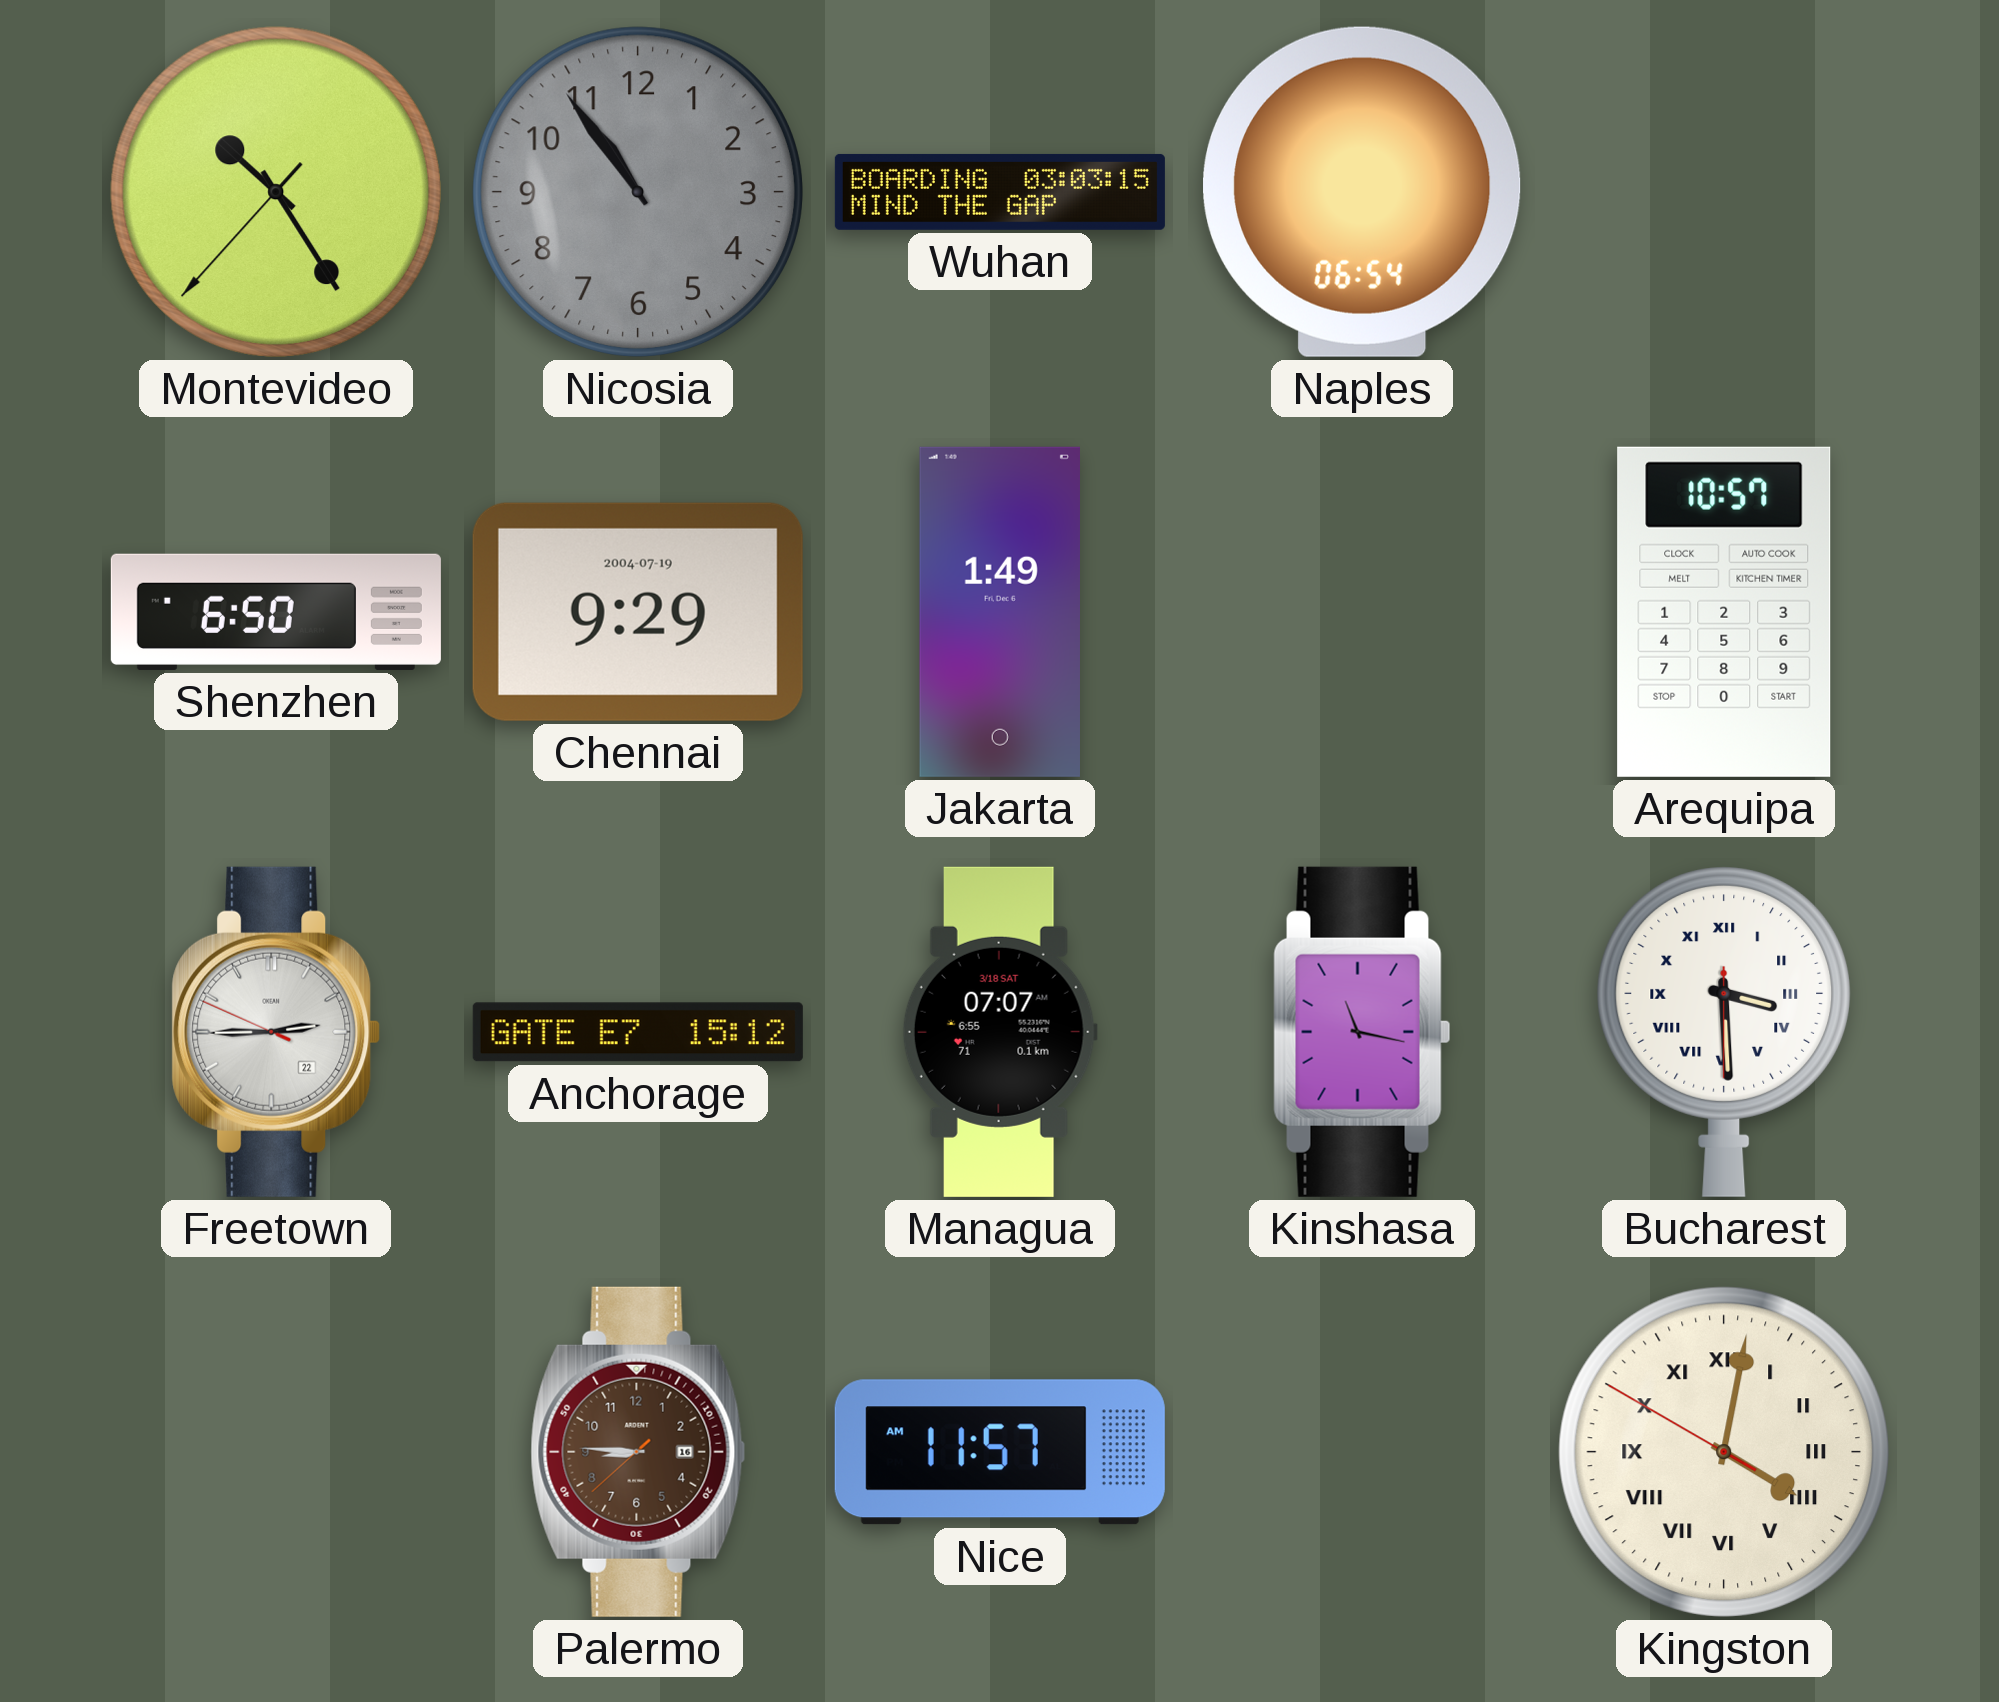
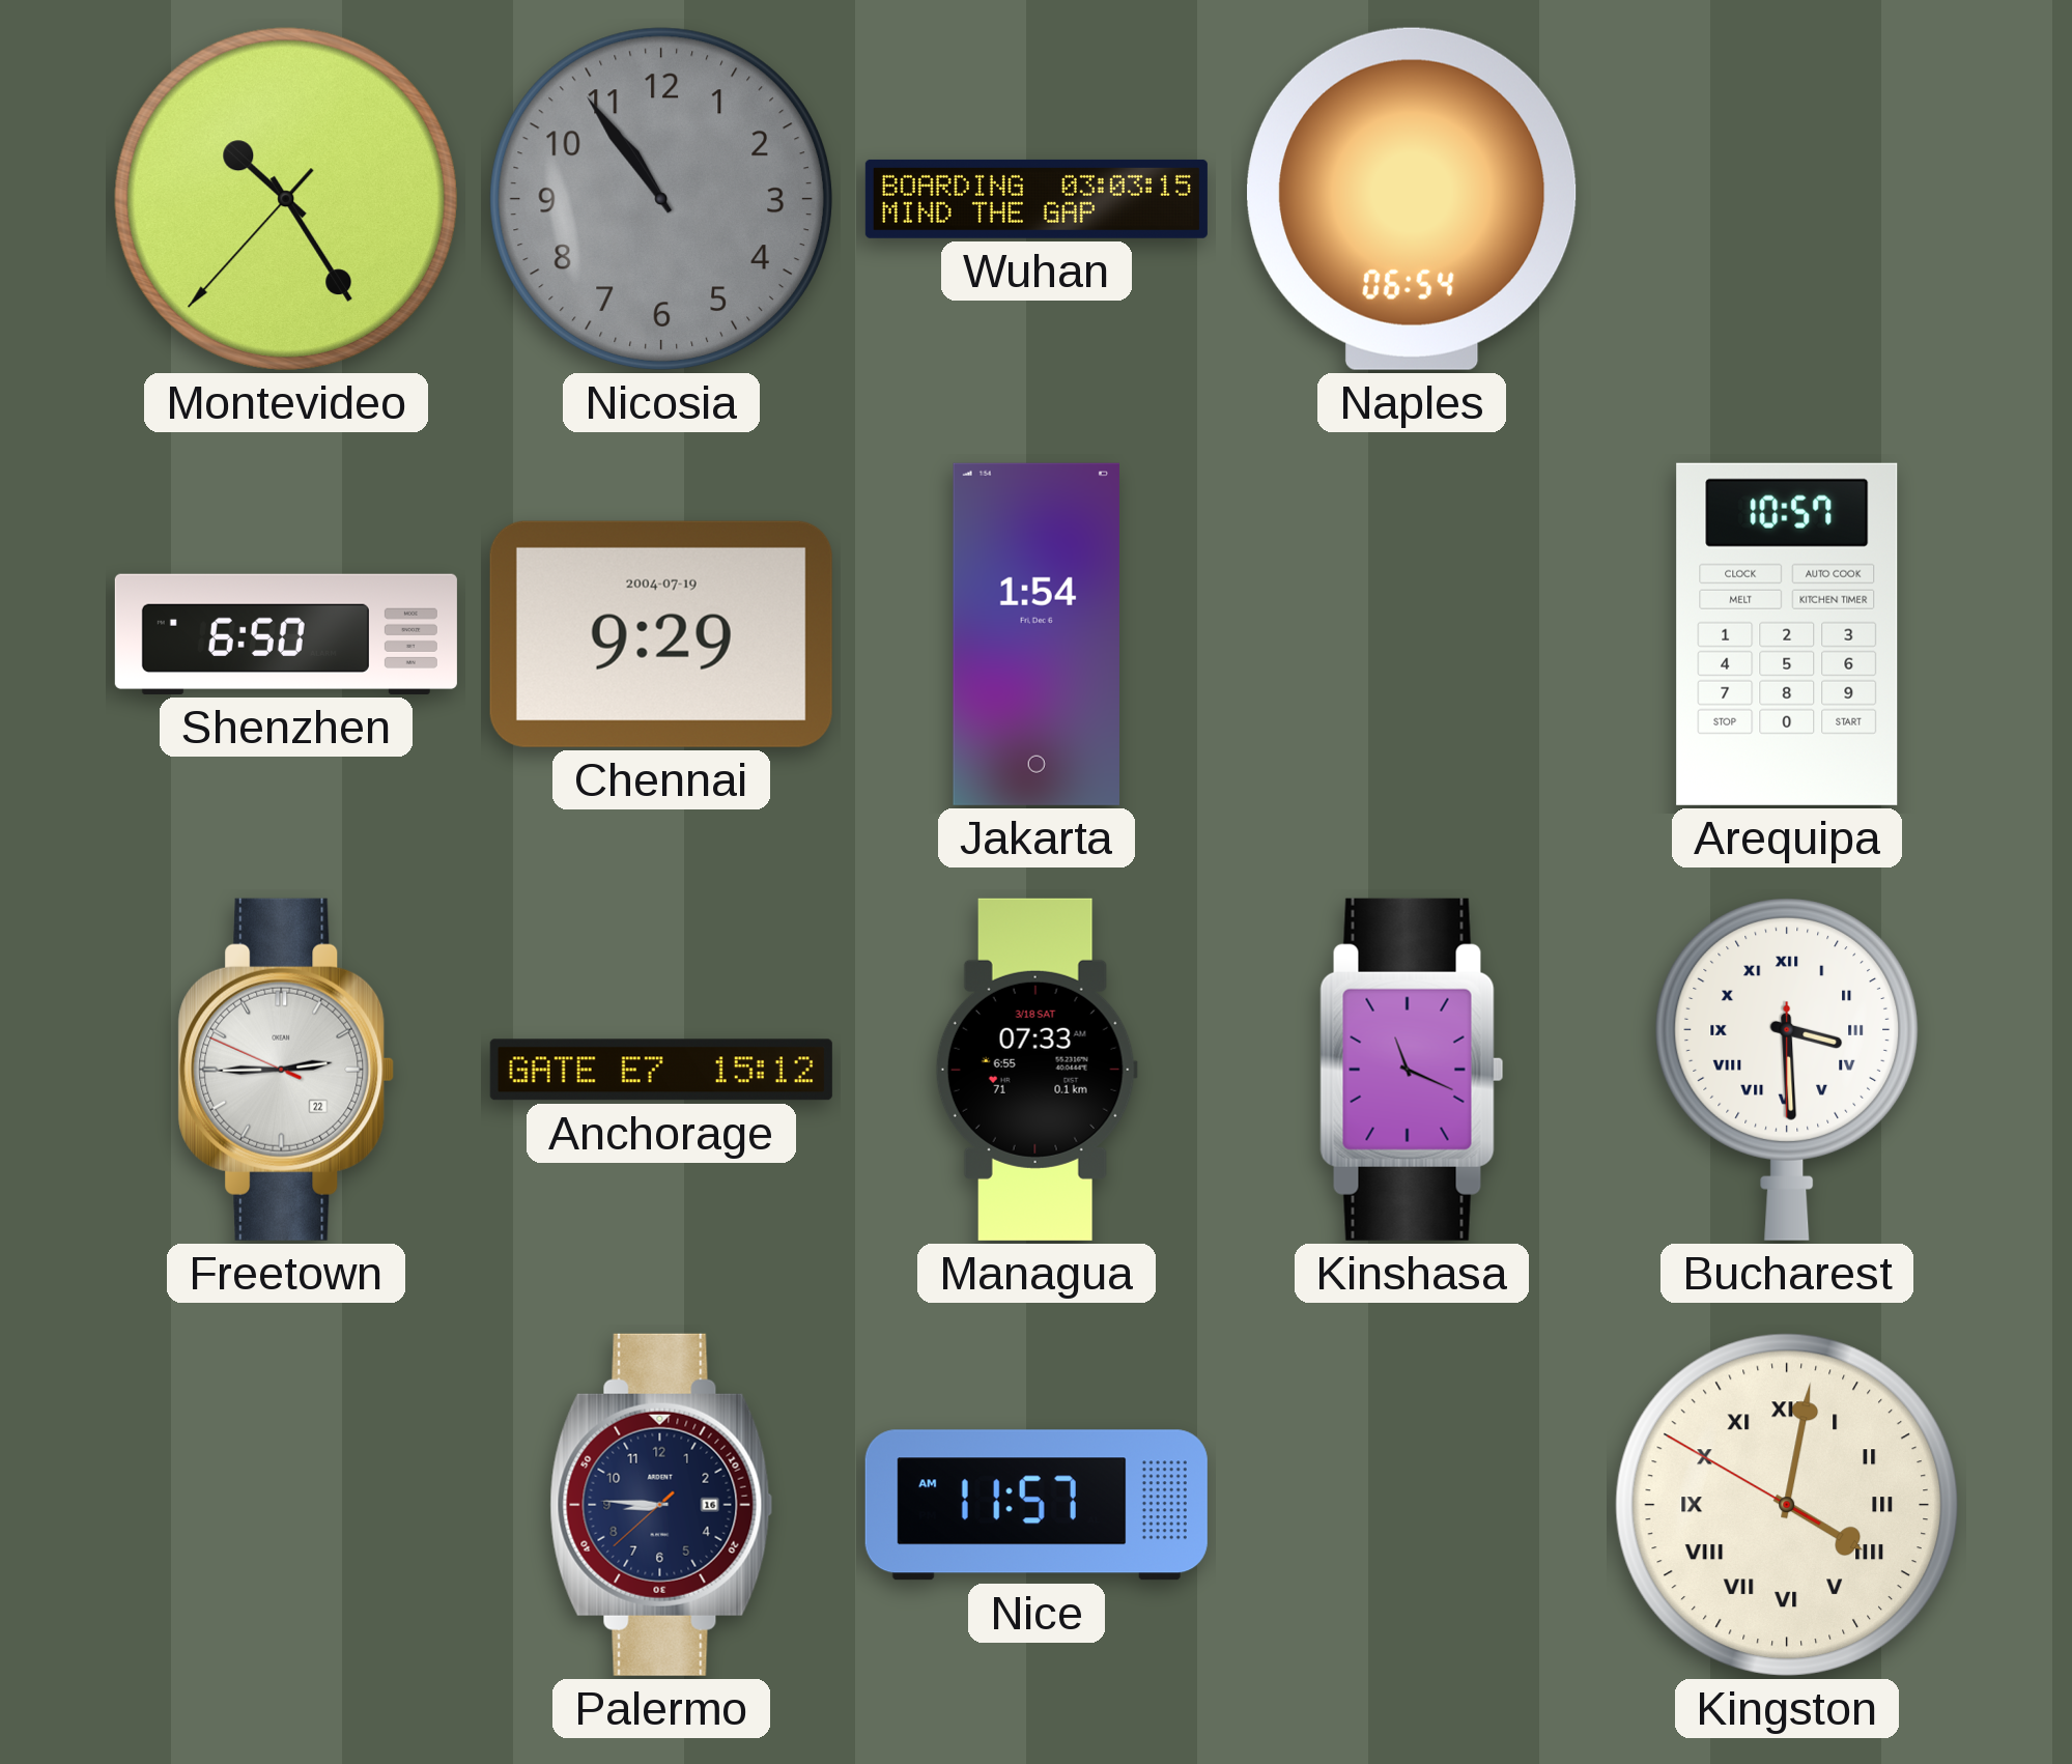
Jakarta: 1:49 -> 1:54 (1037, 634)
Managua: 07:07 -> 07:33 (1037, 1070)
Kinshasa: 11:17 -> 11:19 (1412, 1070)
Palermo dial: brown -> navy (661, 1505)
